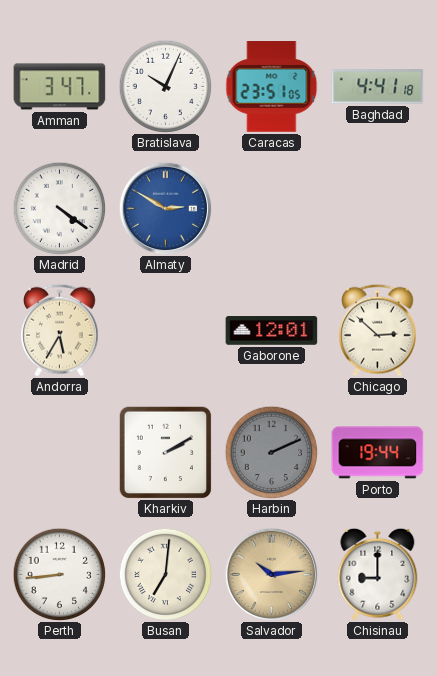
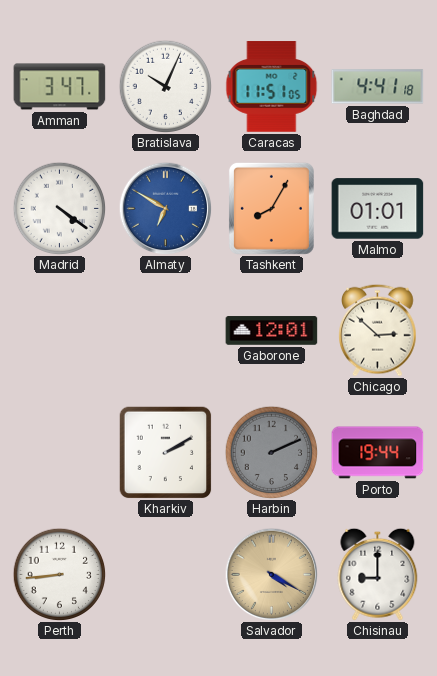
Caracas: 23:51 -> 11:51 (272, 87)
Almaty: 2:50 -> 6:50 (165, 208)
Tashkent: none -> 8:05 (271, 208)
Malmo: none -> 01:01 (378, 209)
Andorra: 5:35 -> none (60, 330)
Busan: 7:01 -> none (165, 574)
Salvador: 10:14 -> 4:20 (271, 574)
